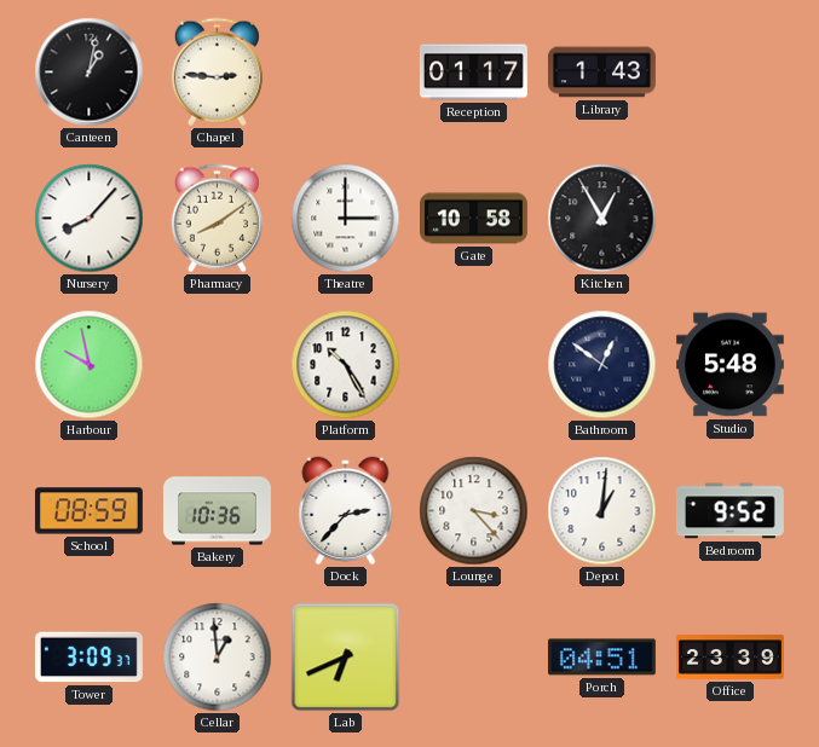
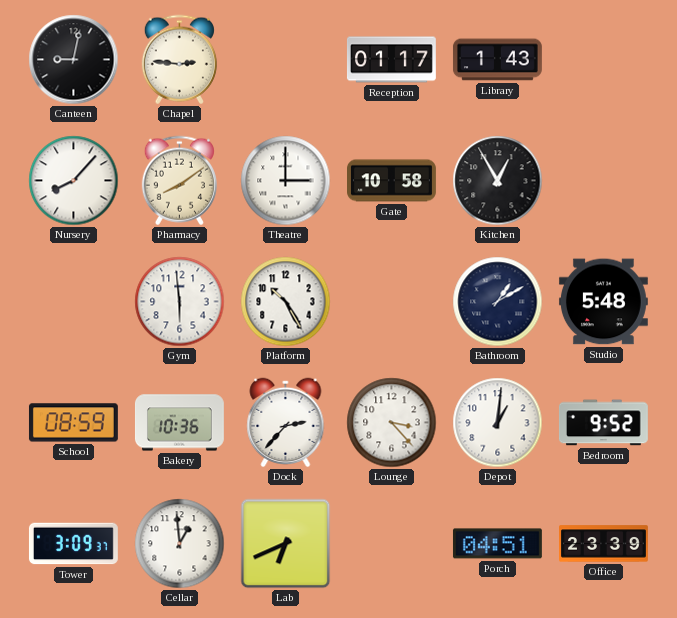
Canteen: 1:02 -> 9:02 (74, 60)
Harbour: 9:58 -> none (90, 365)
Gym: none -> 5:59 (180, 302)
Bathroom: 12:51 -> 1:10 (498, 302)
